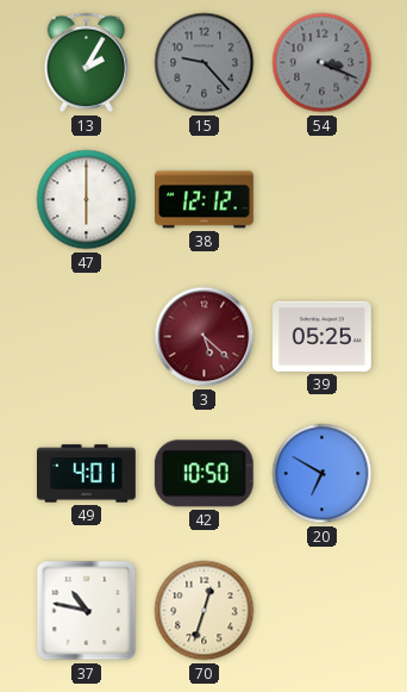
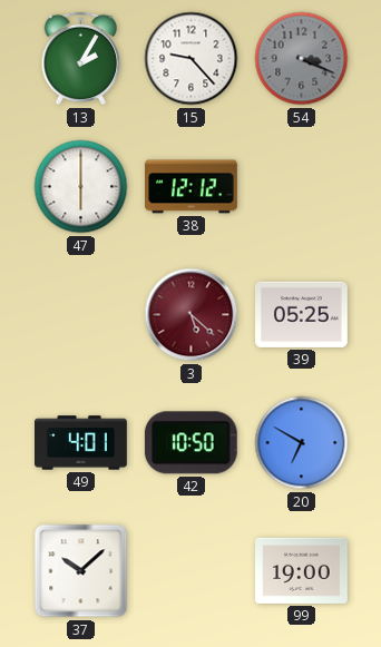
15 dial: grey -> white (192, 59)
37: 10:47 -> 10:08 (81, 571)
70: 12:33 -> none (205, 611)
99: none -> 19:00 (302, 570)
